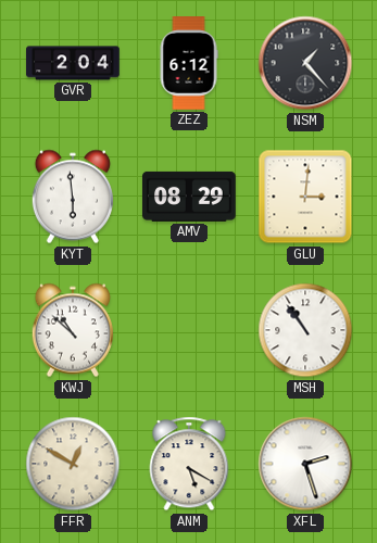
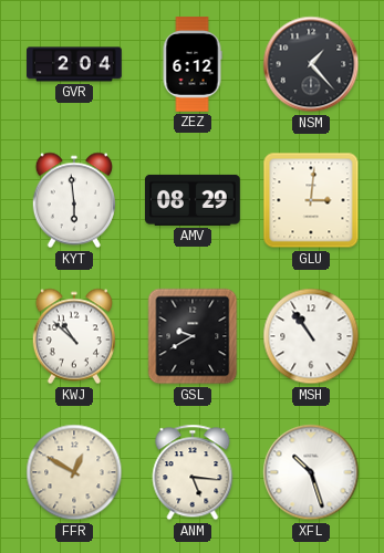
GSL: none -> 9:40 (193, 336)
ANM: 5:20 -> 5:16 (193, 472)
XFL: 2:27 -> 10:27 (311, 472)
